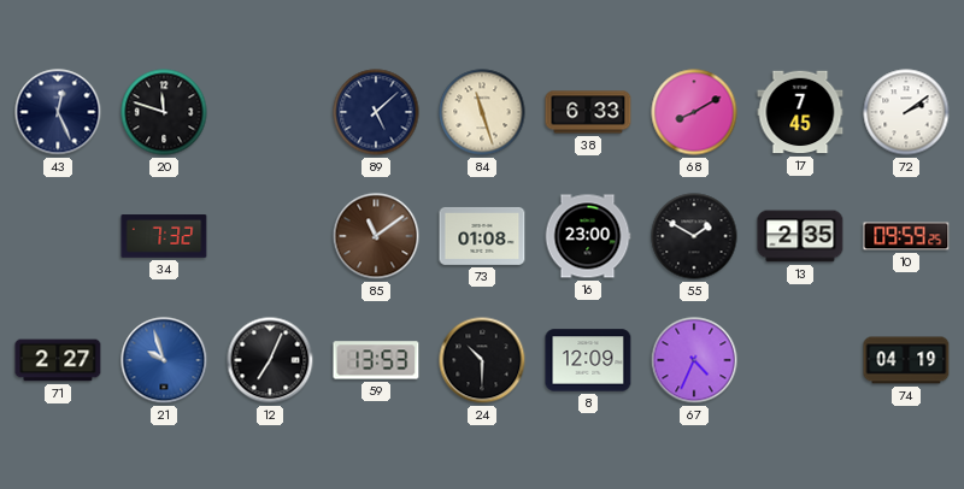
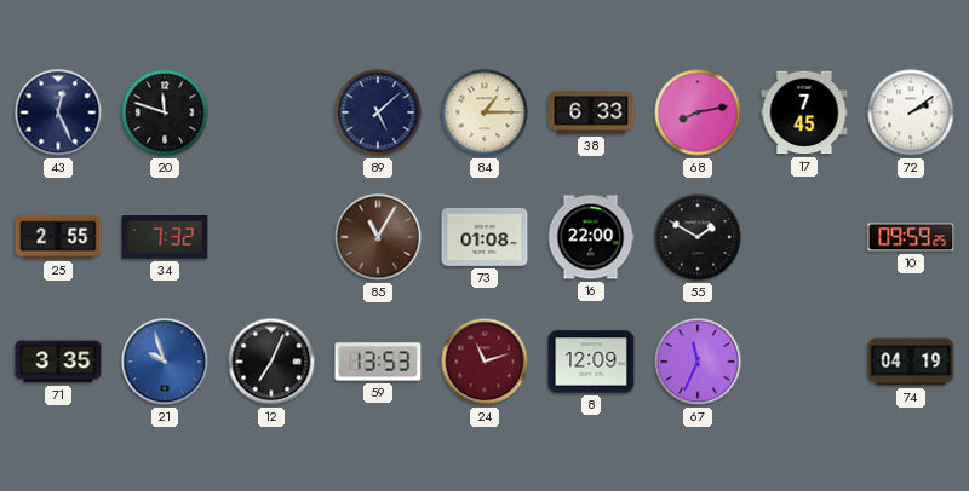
84: 11:27 -> 1:15 (484, 112)
68: 8:10 -> 8:13 (698, 112)
25: none -> 2:55 (58, 237)
85: 11:09 -> 11:05 (378, 237)
16: 23:00 -> 22:00 (591, 237)
13: 2:35 -> none (800, 236)
71: 2:27 -> 3:35 (58, 362)
24: 10:30 -> 11:12 (484, 362)
24 dial: black -> burgundy (484, 362)
67: 4:34 -> 11:34 (698, 362)
